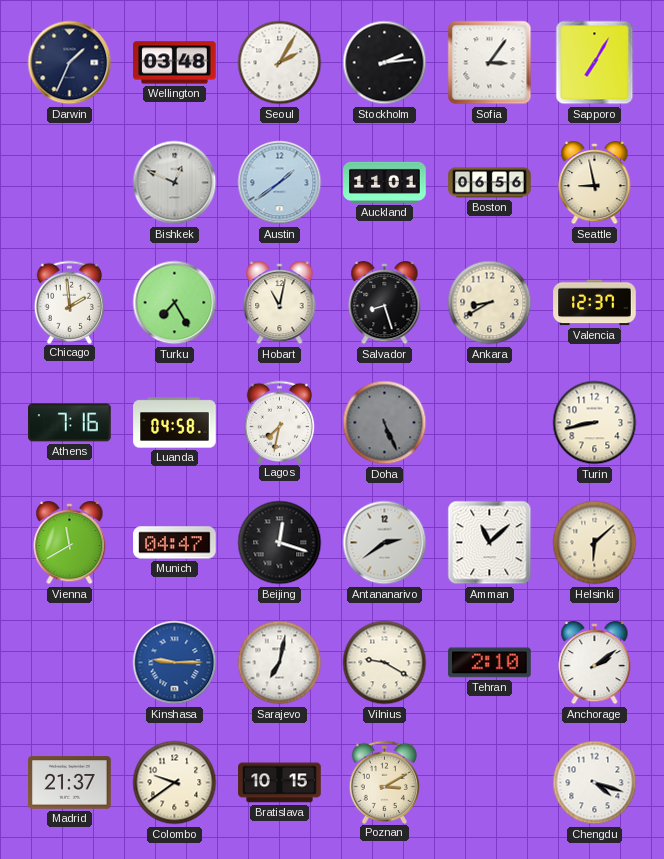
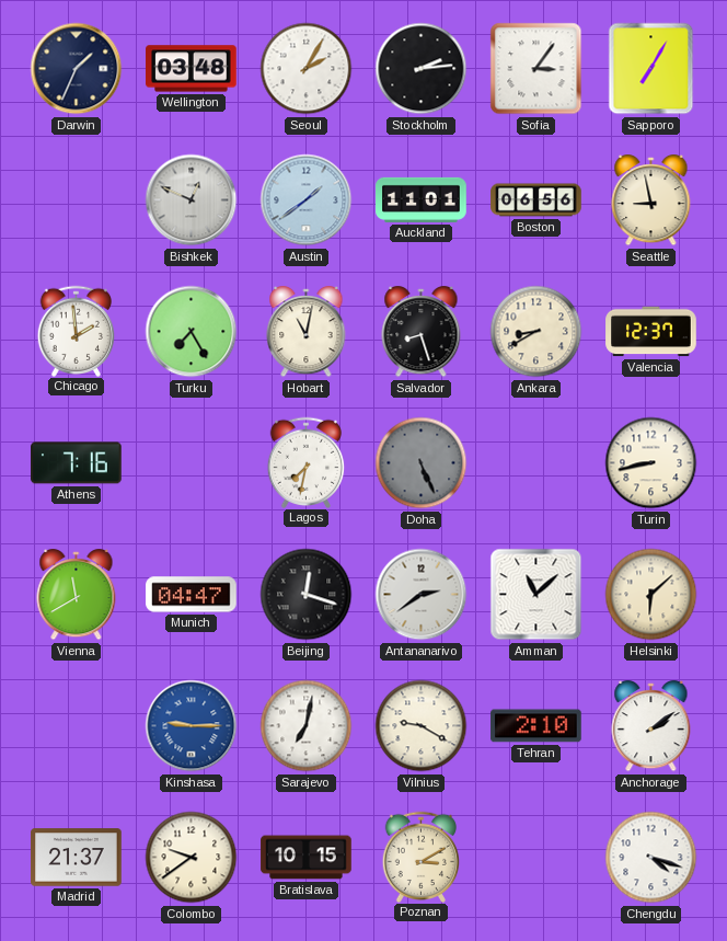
Luanda: 04:58 -> none (175, 423)
